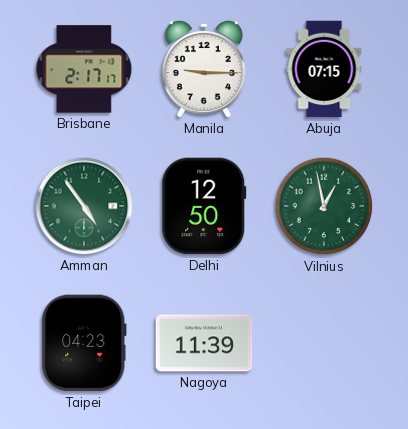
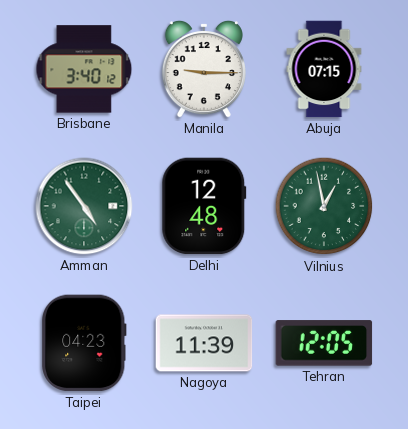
Brisbane: 2:17 -> 3:40 (84, 69)
Delhi: 12:50 -> 12:48 (204, 206)
Tehran: none -> 12:05 (324, 343)
